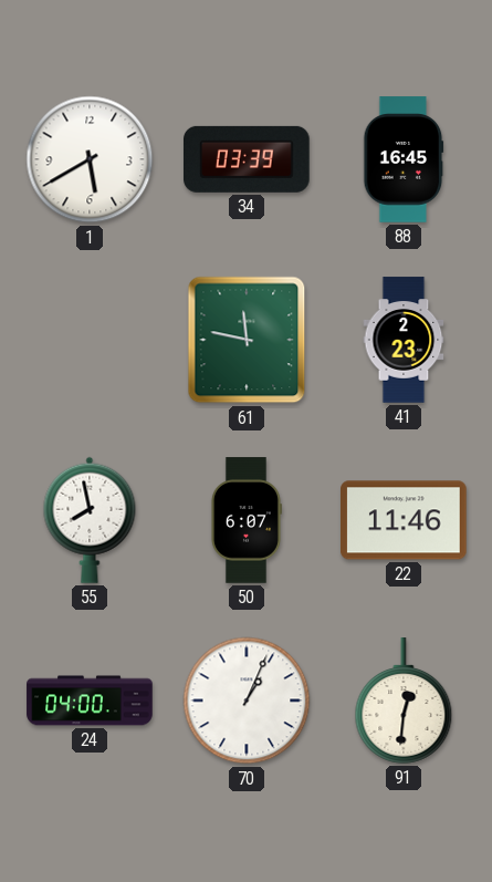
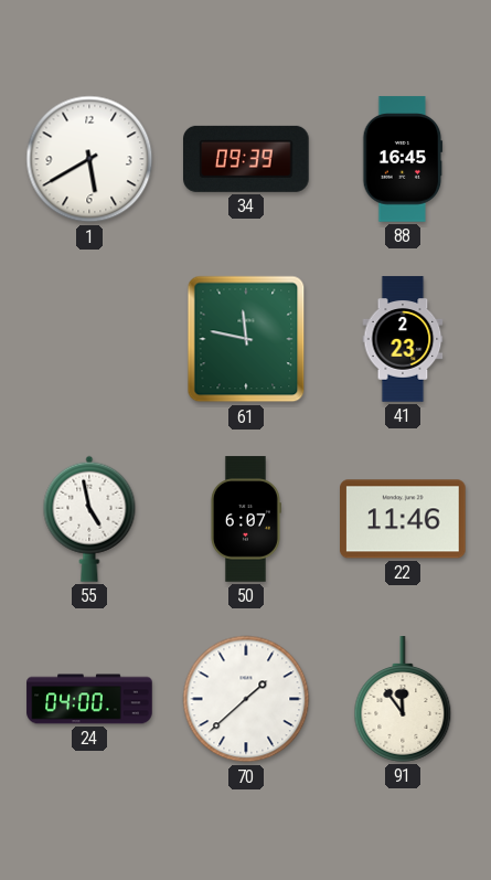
34: 03:39 -> 09:39 (247, 159)
55: 7:58 -> 4:58 (89, 519)
70: 1:04 -> 1:38 (246, 699)
91: 12:31 -> 11:54 (403, 699)
